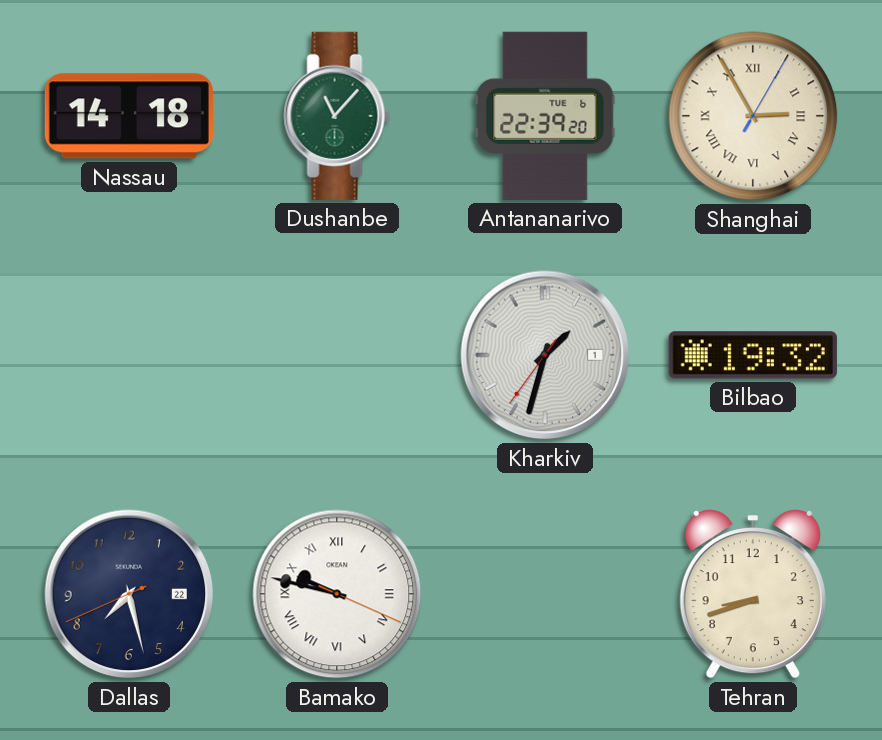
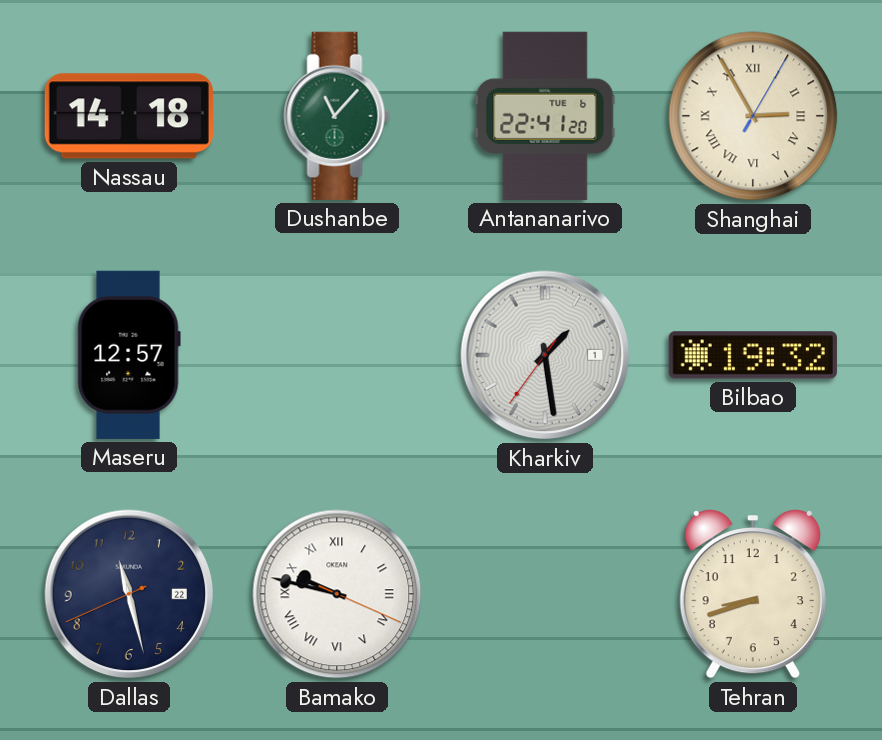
Antananarivo: 22:39 -> 22:41 (545, 116)
Maseru: none -> 12:57 (129, 355)
Kharkiv: 1:32 -> 1:28 (545, 355)
Dallas: 7:27 -> 11:27 (129, 594)
